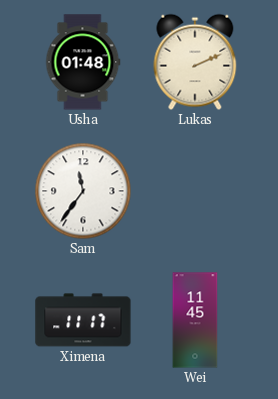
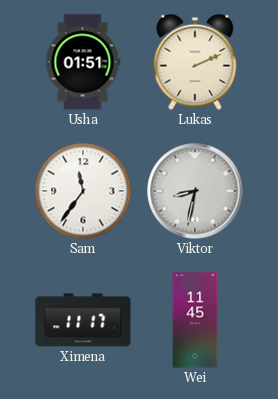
Usha: 01:48 -> 01:51 (83, 62)
Viktor: none -> 8:32 (195, 191)
